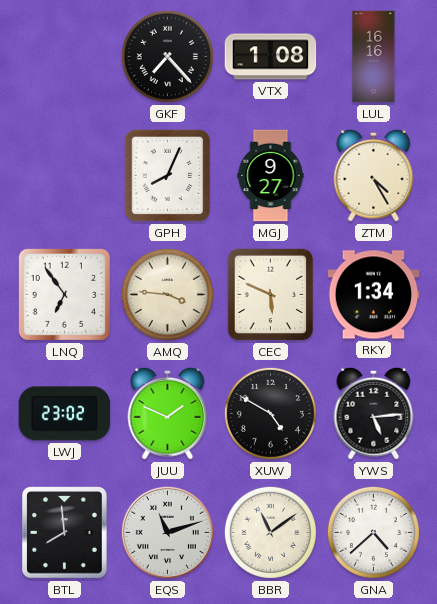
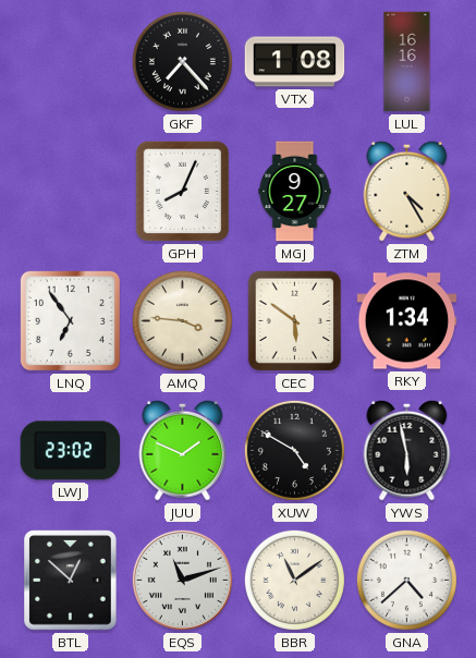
CEC: 5:49 -> 5:51 (295, 321)
YWS: 5:14 -> 5:58 (407, 450)
BTL: 7:59 -> 12:52 (71, 581)
